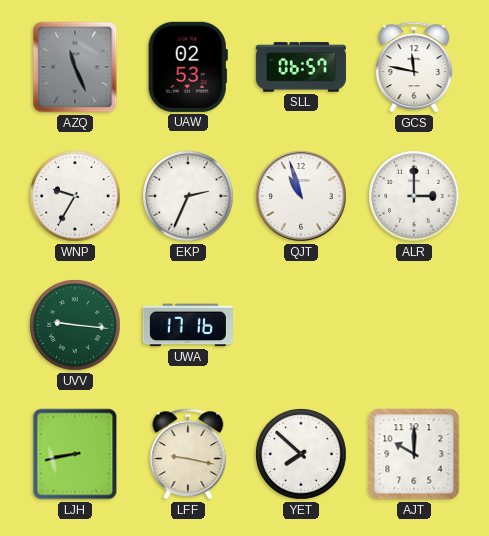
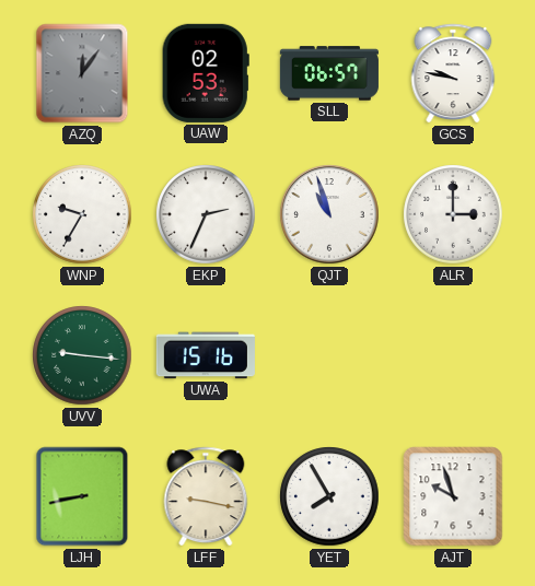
AZQ: 11:26 -> 12:06 (82, 73)
GCS: 11:47 -> 9:47 (453, 73)
UWA: 17:16 -> 15:16 (206, 355)
YET: 7:52 -> 7:55 (329, 496)
AJT: 10:00 -> 9:57 (453, 496)
